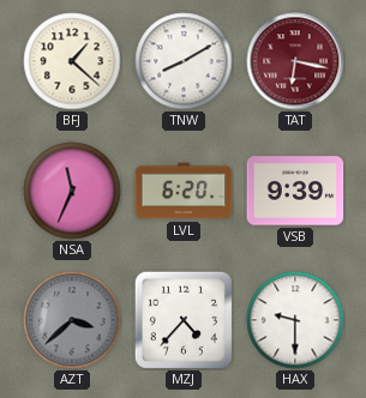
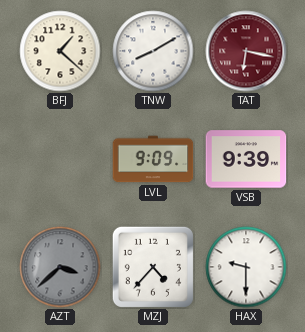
NSA: 11:34 -> none (72, 191)
LVL: 6:20 -> 9:09 (153, 159)
